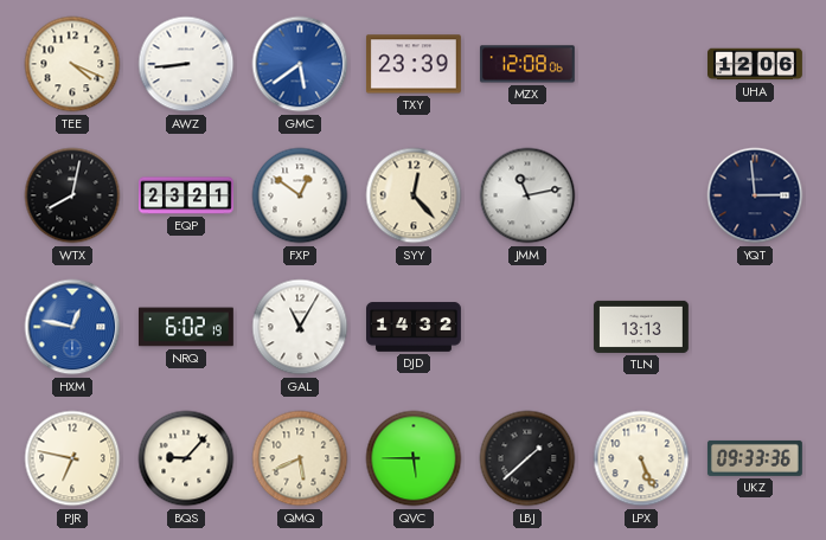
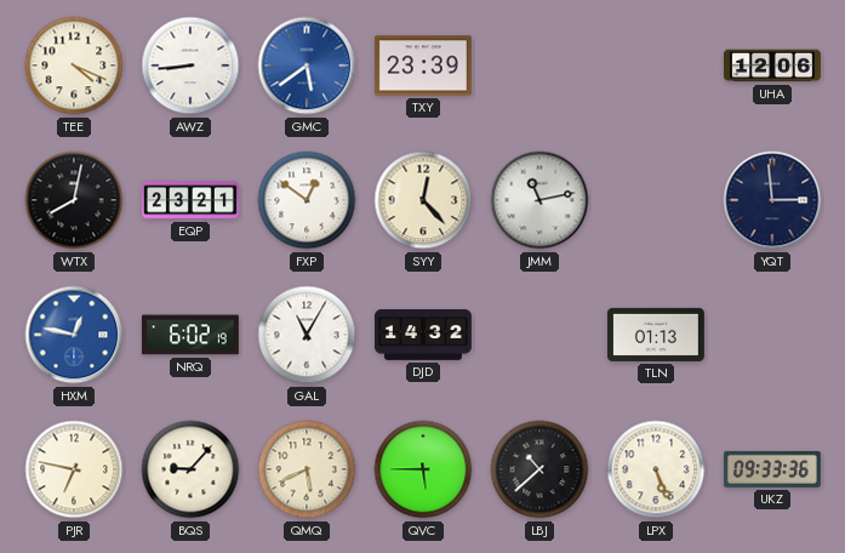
MZX: 12:08 -> none (527, 64)
TLN: 13:13 -> 01:13 (656, 335)
LBJ: 1:38 -> 10:38 (539, 469)
